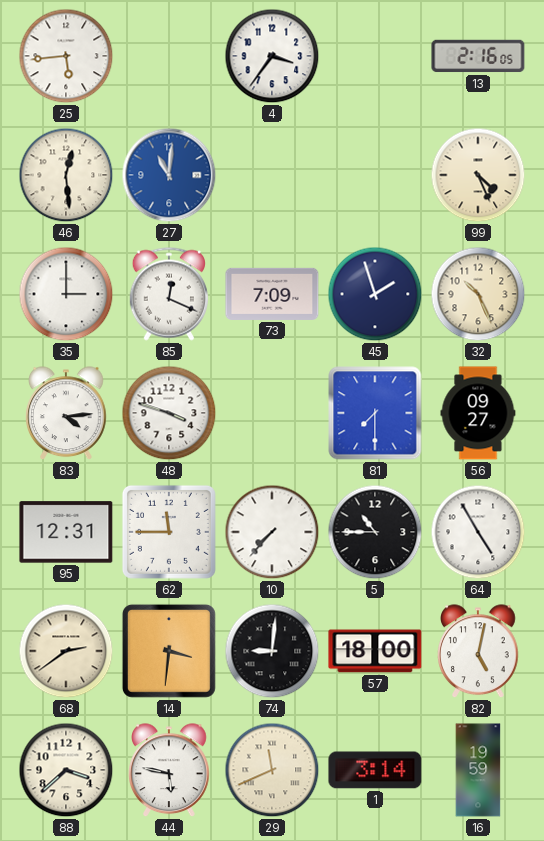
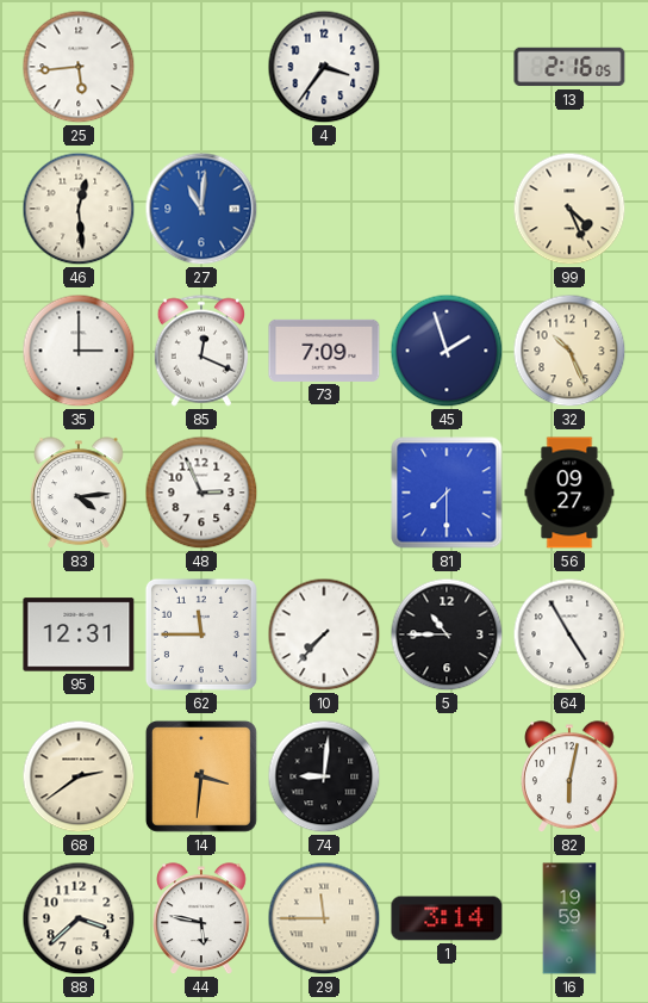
48: 3:48 -> 2:56 (201, 493)
57: 18:00 -> none (375, 651)
82: 5:02 -> 6:02 (571, 778)
29: 11:41 -> 11:45 (324, 918)
